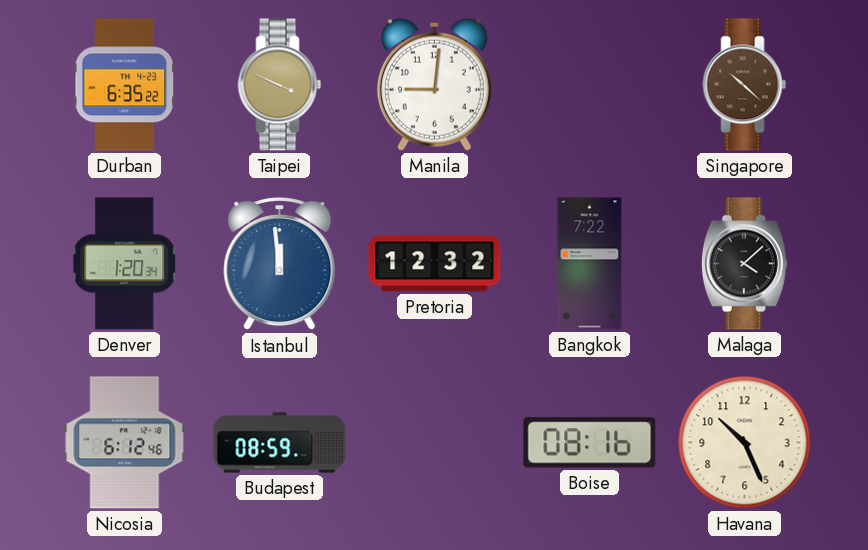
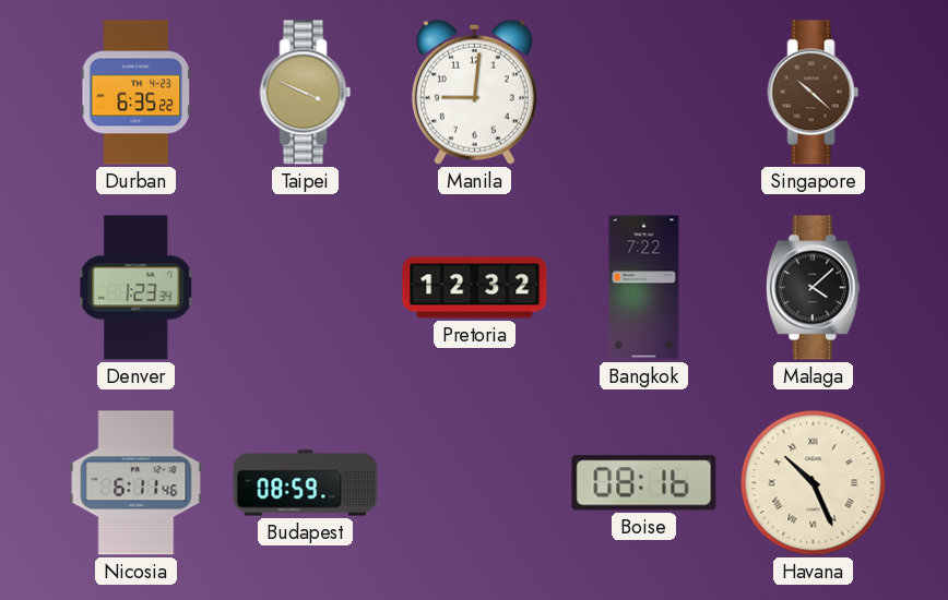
Denver: 1:20 -> 1:23 (137, 288)
Istanbul: 11:59 -> none (280, 264)
Nicosia: 6:12 -> 6:11 (137, 483)
Havana numerals: Arabic -> Roman (814, 483)
